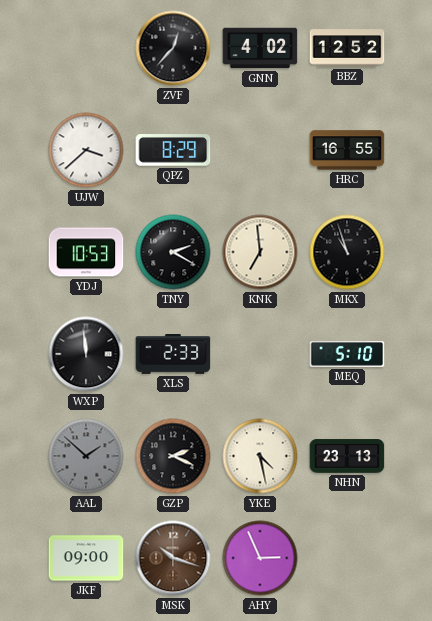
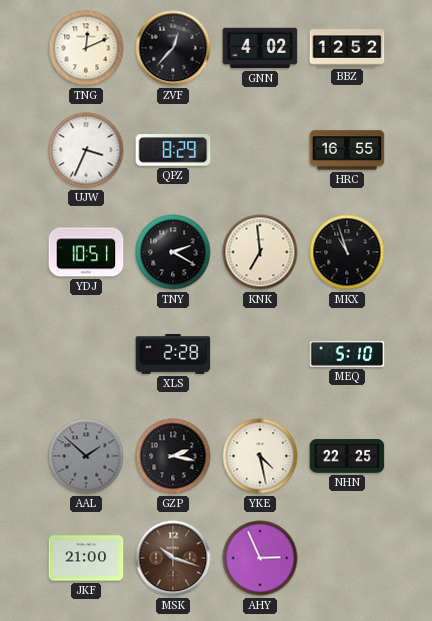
TNG: none -> 12:11 (86, 48)
UJW: 3:38 -> 3:34 (86, 150)
YDJ: 10:53 -> 10:51 (86, 252)
WXP: 11:59 -> none (86, 354)
XLS: 2:33 -> 2:28 (173, 355)
GZP: 2:19 -> 2:17 (173, 456)
NHN: 23:13 -> 22:25 (347, 456)
JKF: 09:00 -> 21:00 (86, 558)
